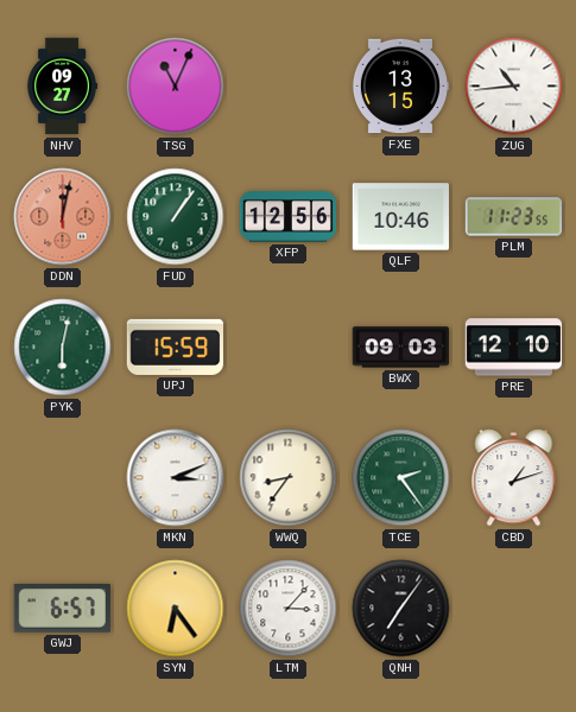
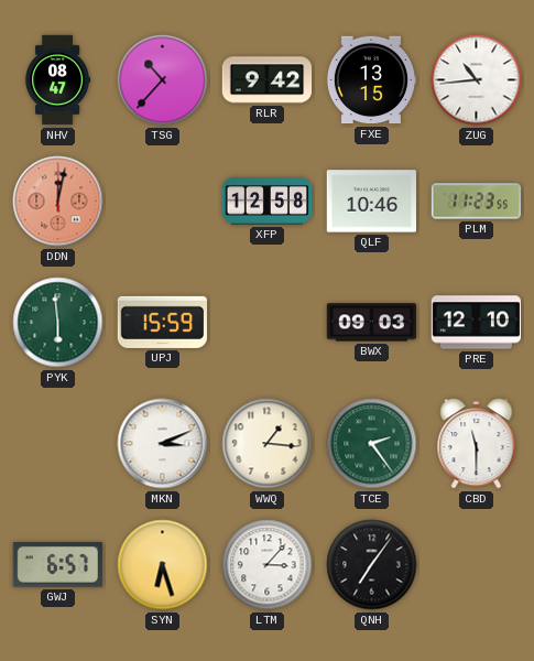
NHV: 09:27 -> 08:47 (57, 80)
TSG: 11:04 -> 10:37 (163, 80)
RLR: none -> 9:42 (268, 80)
FUD: 1:06 -> none (176, 217)
XFP: 12:56 -> 12:58 (268, 202)
PYK: 6:02 -> 5:59 (58, 323)
WWQ: 8:36 -> 1:16 (268, 444)
CBD: 1:12 -> 11:30 (477, 444)
SYN: 6:24 -> 6:27 (163, 565)
